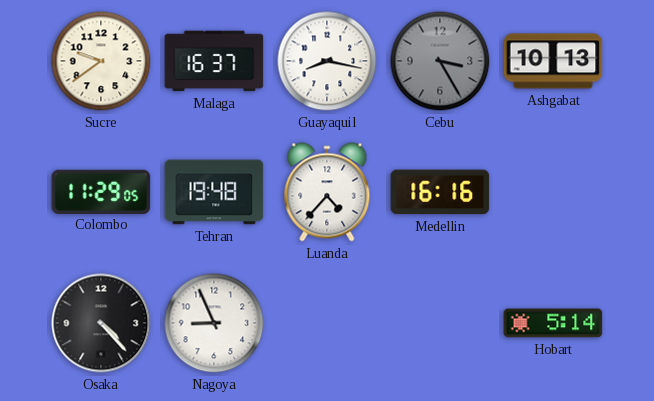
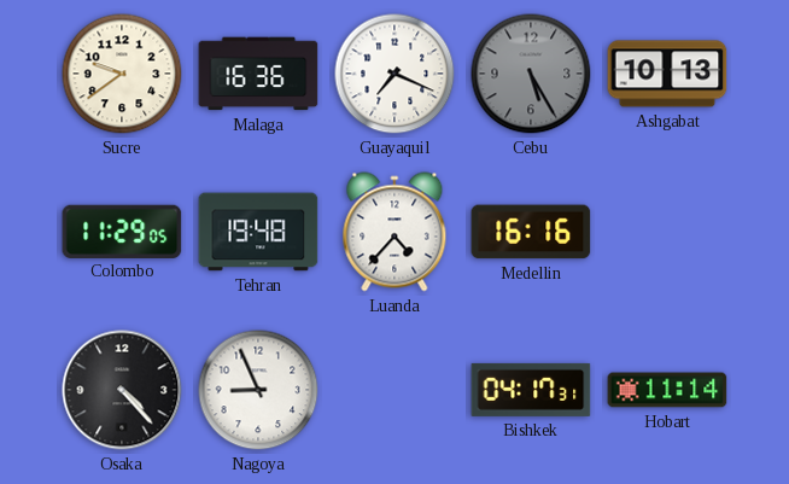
Malaga: 16:37 -> 16:36 (258, 74)
Guayaquil: 8:17 -> 7:19 (394, 74)
Cebu: 3:25 -> 5:25 (531, 74)
Bishkek: none -> 04:17 (531, 390)
Hobart: 5:14 -> 11:14 (667, 390)
